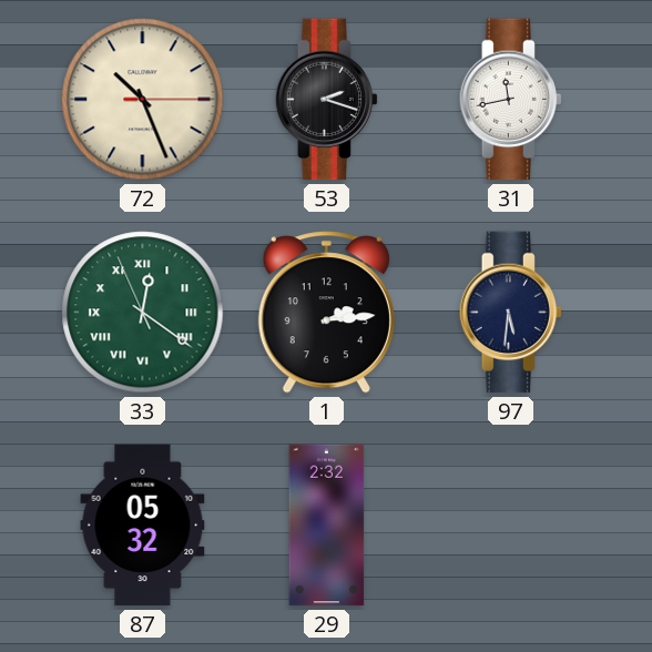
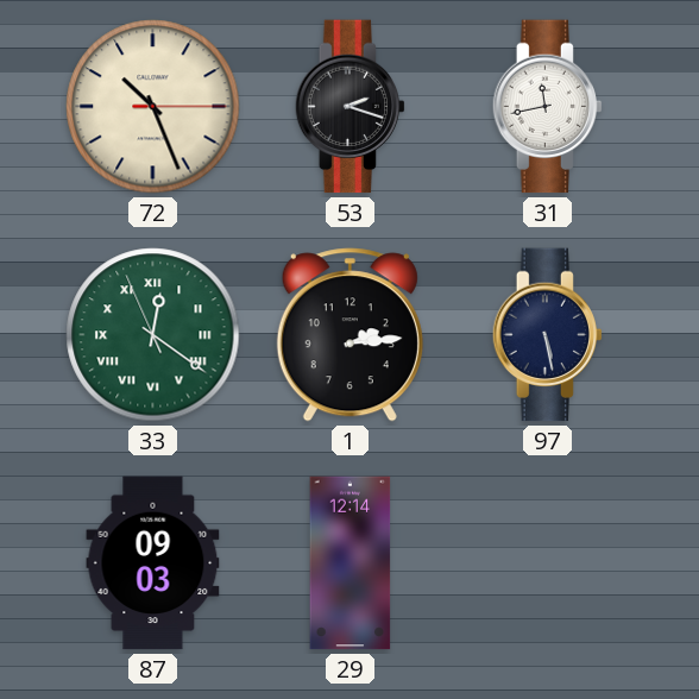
97: 5:31 -> 5:28 (548, 335)
87: 05:32 -> 09:03 (153, 563)
29: 2:32 -> 12:14 (351, 563)
